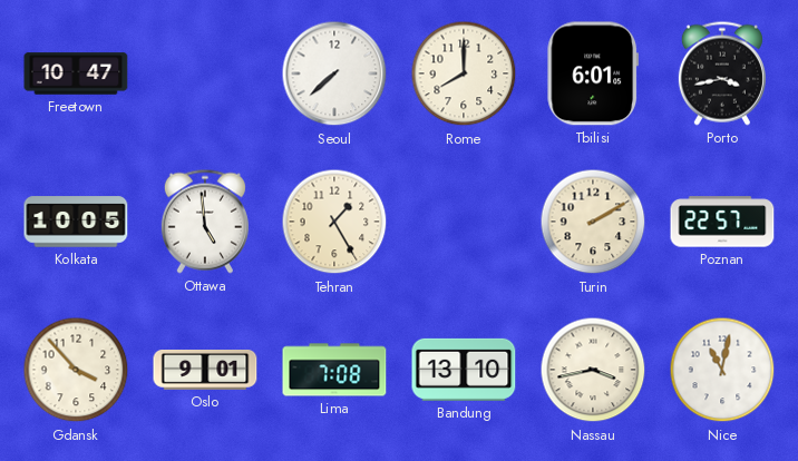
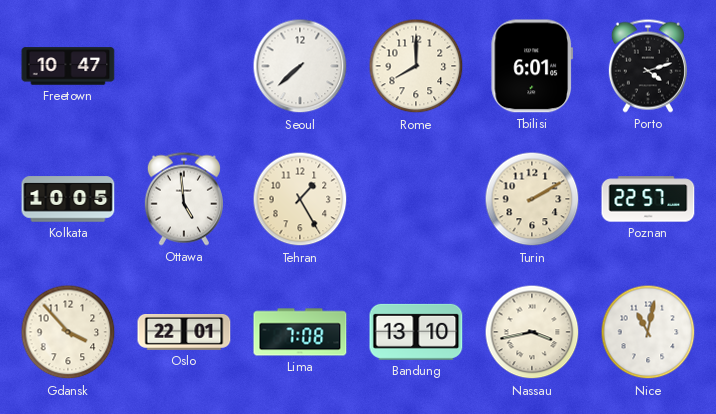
Porto: 3:43 -> 4:12 (648, 66)
Oslo: 9:01 -> 22:01 (184, 333)
